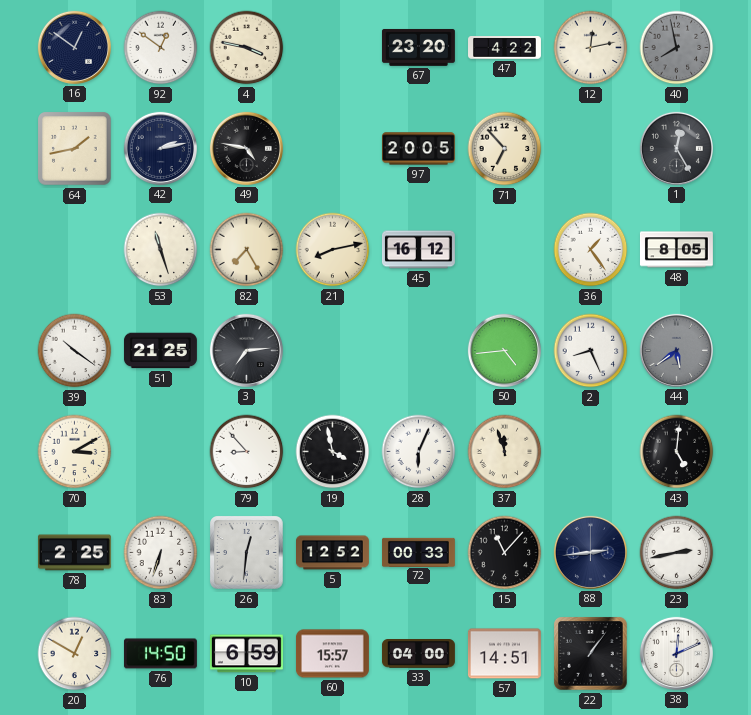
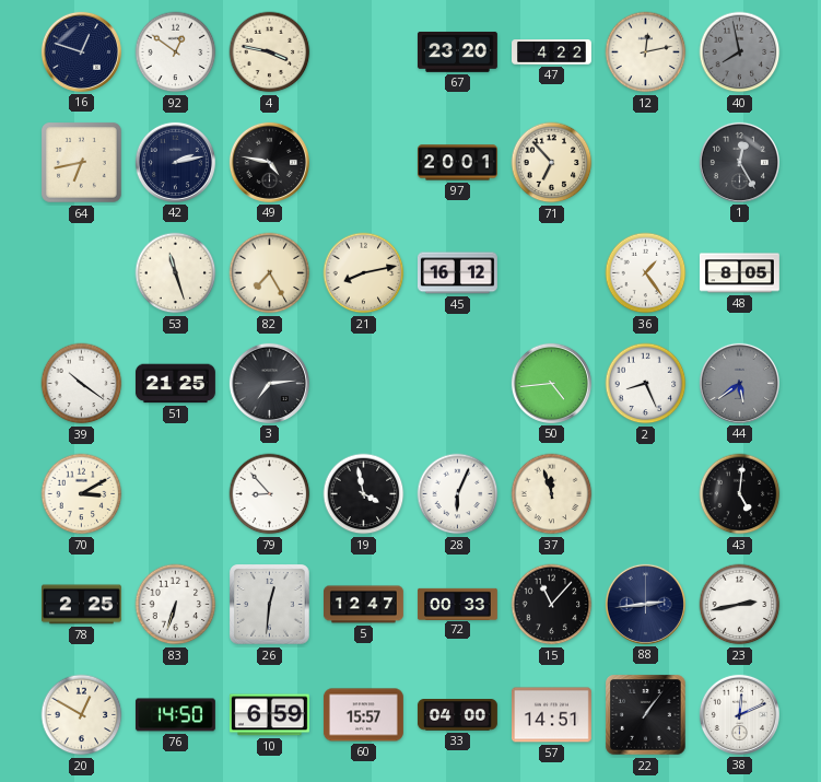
16: 12:51 -> 12:48 (81, 51)
64: 1:43 -> 6:43 (82, 163)
97: 20:05 -> 20:01 (457, 163)
5: 12:52 -> 12:47 (364, 605)
